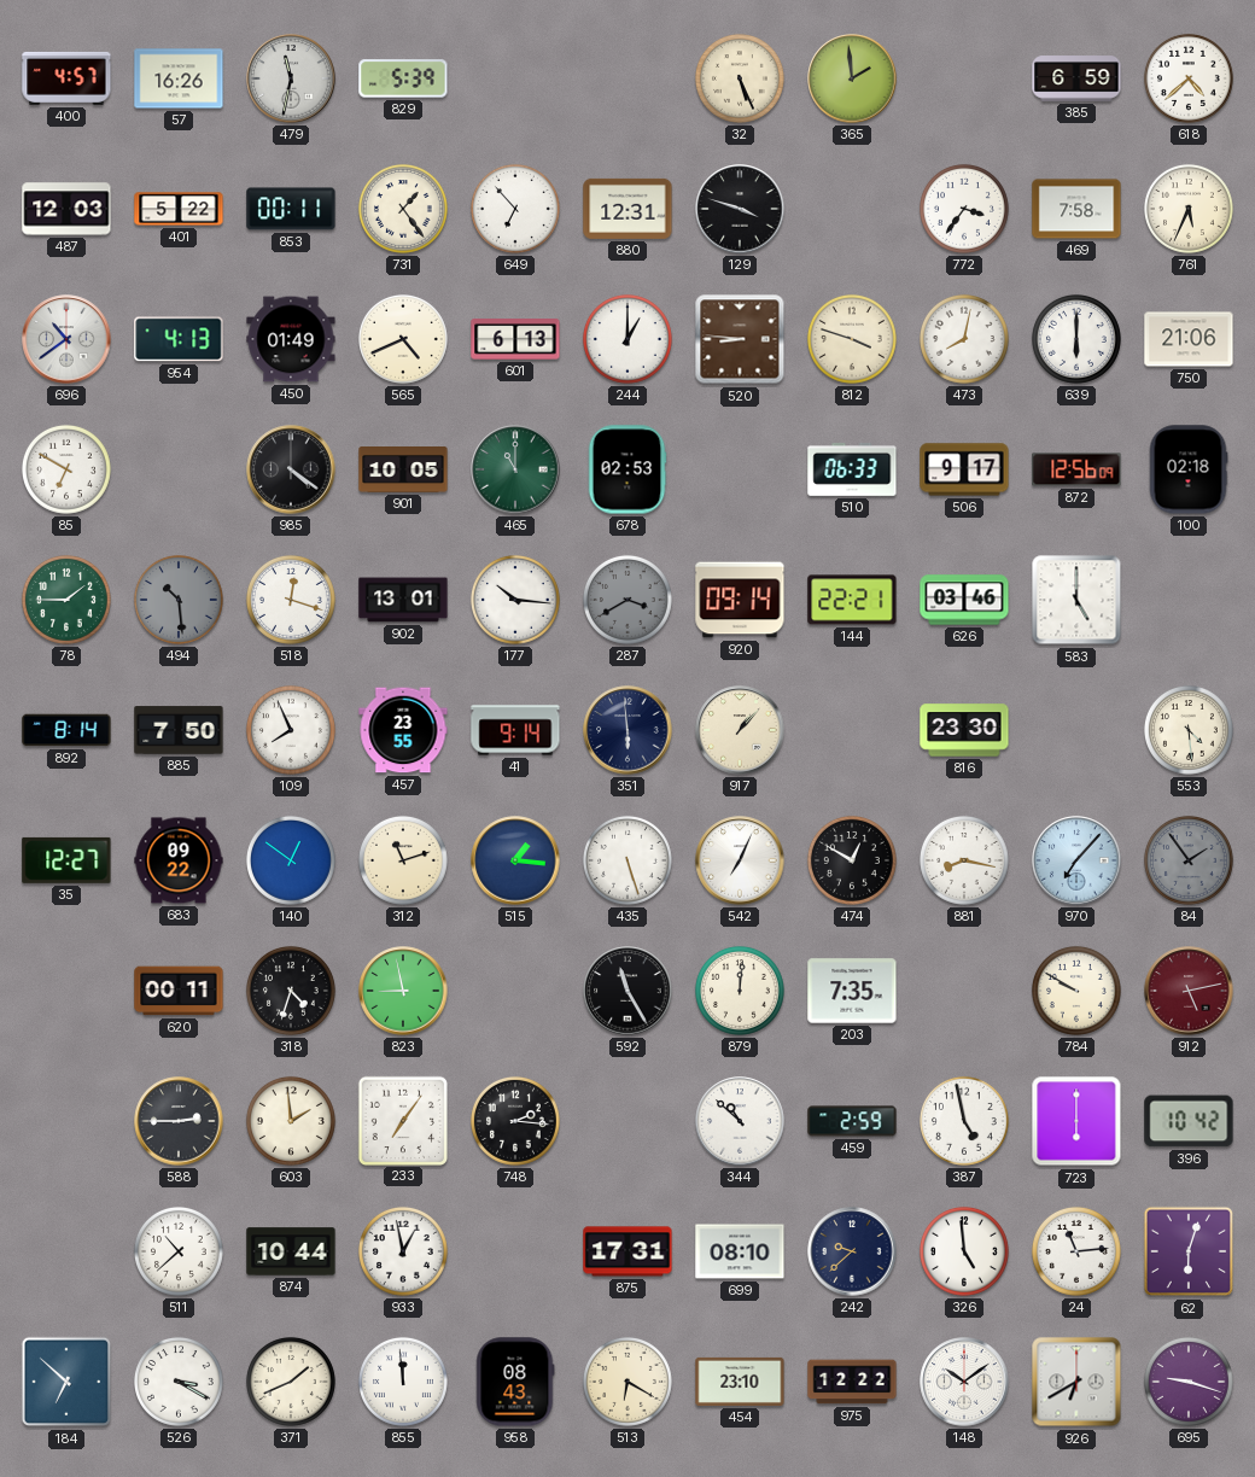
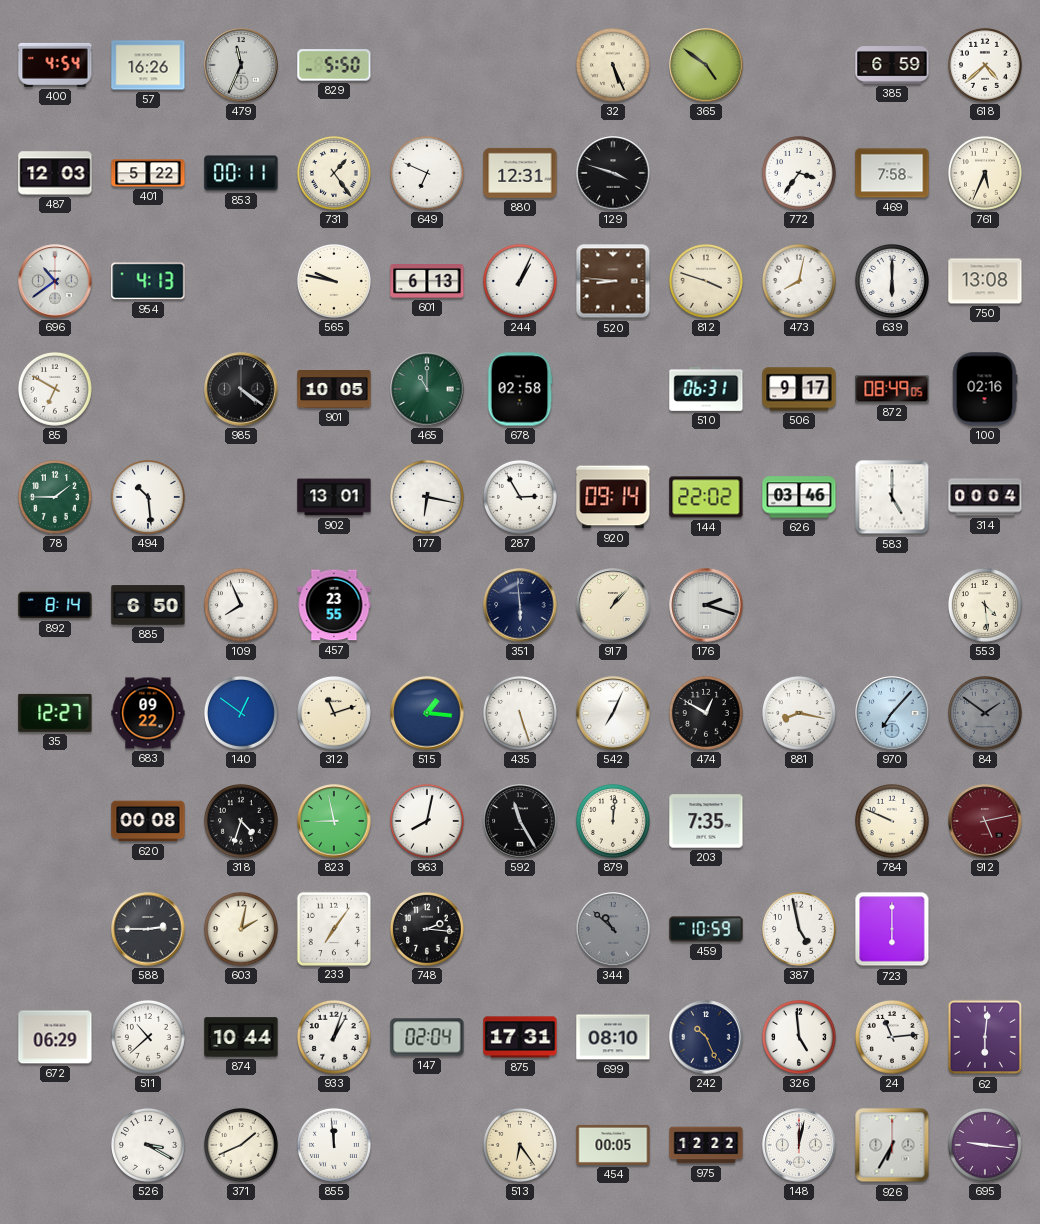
400: 4:57 -> 4:54 (55, 65)
479: 11:32 -> 11:34 (241, 65)
829: 5:39 -> 5:50 (334, 65)
365: 1:59 -> 4:51 (706, 65)
649: 6:53 -> 6:49 (427, 173)
450: 01:49 -> none (291, 339)
565: 4:41 -> 9:47 (334, 281)
244: 1:00 -> 1:04 (520, 281)
750: 21:06 -> 13:08 (985, 281)
678: 02:53 -> 02:58 (520, 389)
510: 06:33 -> 06:31 (706, 389)
872: 12:56 -> 08:49 (892, 389)
100: 02:18 -> 02:16 (985, 389)
494 dial: grey -> white (148, 497)
518: 12:18 -> none (291, 600)
177: 10:16 -> 6:17 (427, 497)
287: 3:40 -> 2:55 (520, 497)
287 dial: grey -> white (520, 497)
144: 22:21 -> 22:02 (706, 497)
314: none -> 00:04 (985, 497)
885: 7:50 -> 6:50 (148, 605)
41: 9:14 -> none (515, 730)
176: none -> 2:18 (706, 605)
816: 23:30 -> none (964, 730)
84: 1:54 -> 1:51 (985, 713)
620: 00:11 -> 00:08 (148, 821)
963: none -> 8:02 (427, 821)
784: 9:50 -> 9:49 (892, 821)
603: 1:59 -> 2:02 (241, 929)
344 dial: white -> grey (613, 929)
459: 2:59 -> 10:59 (706, 929)
396: 10:42 -> none (1189, 1121)
672: none -> 06:29 (55, 1037)
933: 12:58 -> 1:03 (334, 1037)
147: none -> 02:04 (427, 1037)
242: 9:38 -> 10:26 (706, 1037)
62: 6:03 -> 6:01 (985, 1037)
184: 6:52 -> none (66, 1382)
958: 08:43 -> none (515, 1382)
513: 6:20 -> 6:24 (520, 1145)
454: 23:10 -> 00:05 (613, 1145)
148: 10:09 -> 12:02 (799, 1145)
926: 6:40 -> 6:35 (892, 1145)
695: 9:18 -> 9:16 (985, 1145)
